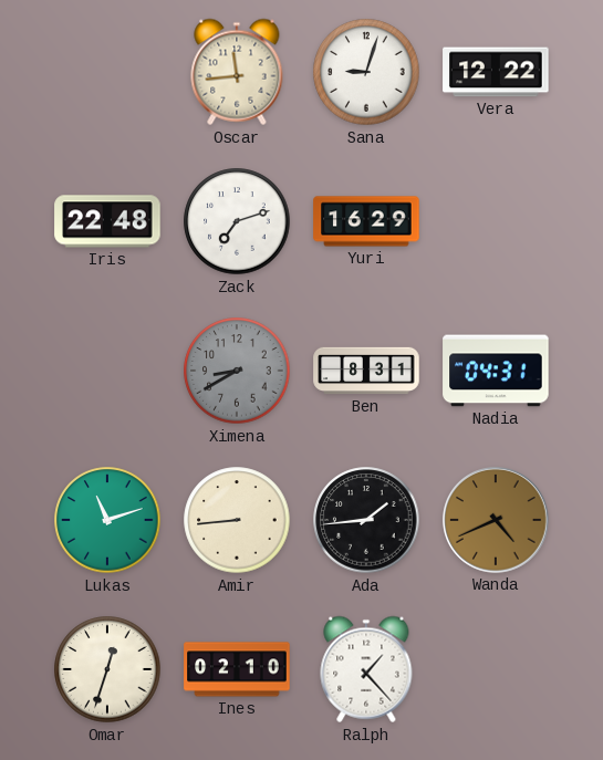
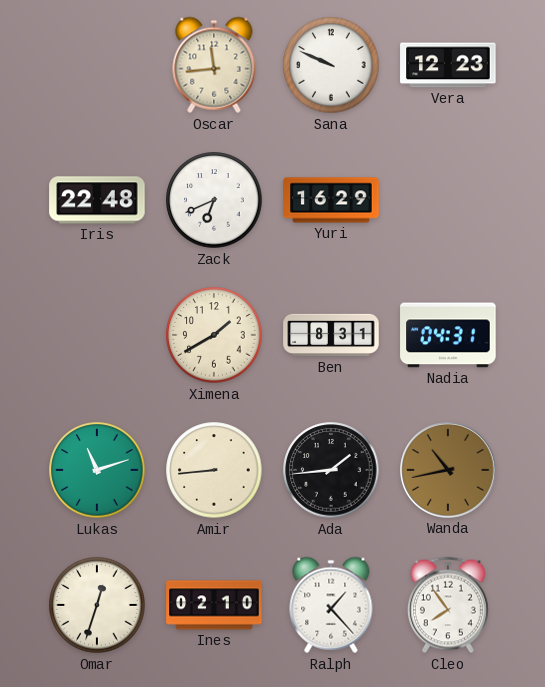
Sana: 9:03 -> 9:49 (331, 65)
Vera: 12:22 -> 12:23 (448, 65)
Zack: 7:12 -> 6:41 (214, 200)
Ximena: 8:40 -> 1:40 (214, 335)
Ximena dial: grey -> cream (214, 335)
Wanda: 4:41 -> 10:43 (448, 470)
Cleo: none -> 7:54 (448, 605)
